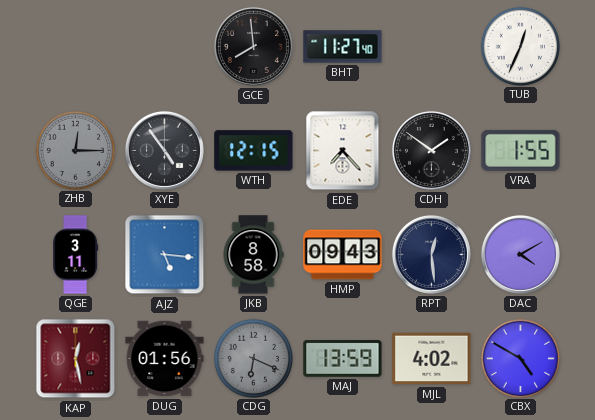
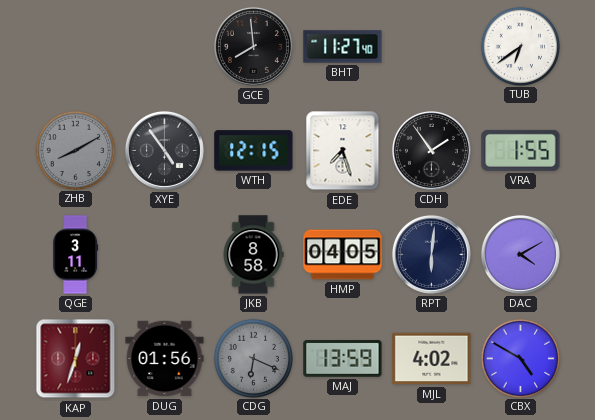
TUB: 12:34 -> 6:39 (520, 46)
ZHB: 12:15 -> 8:10 (75, 150)
EDE: 7:23 -> 7:27 (343, 151)
CDH: 1:51 -> 1:54 (431, 150)
AJZ: 5:16 -> none (165, 255)
HMP: 09:43 -> 04:05 (343, 255)
RPT: 12:29 -> 6:01 (431, 254)
KAP: 12:28 -> 12:33 (76, 359)
